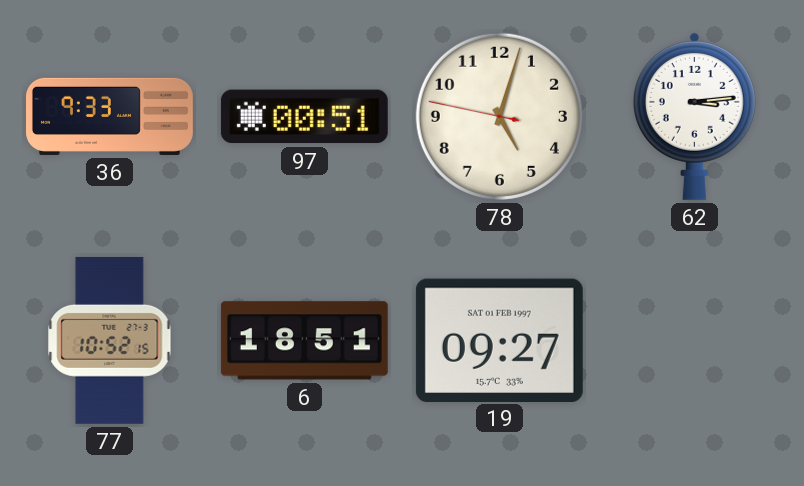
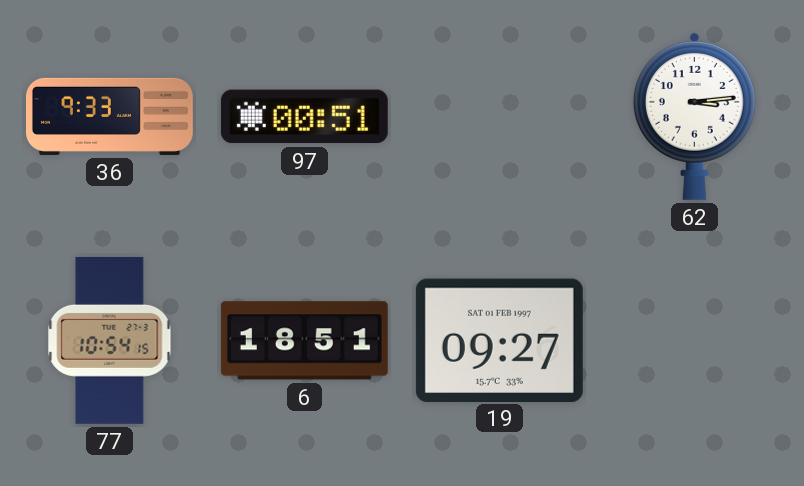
78: 5:02 -> none (499, 116)
77: 10:52 -> 10:54 (110, 340)
